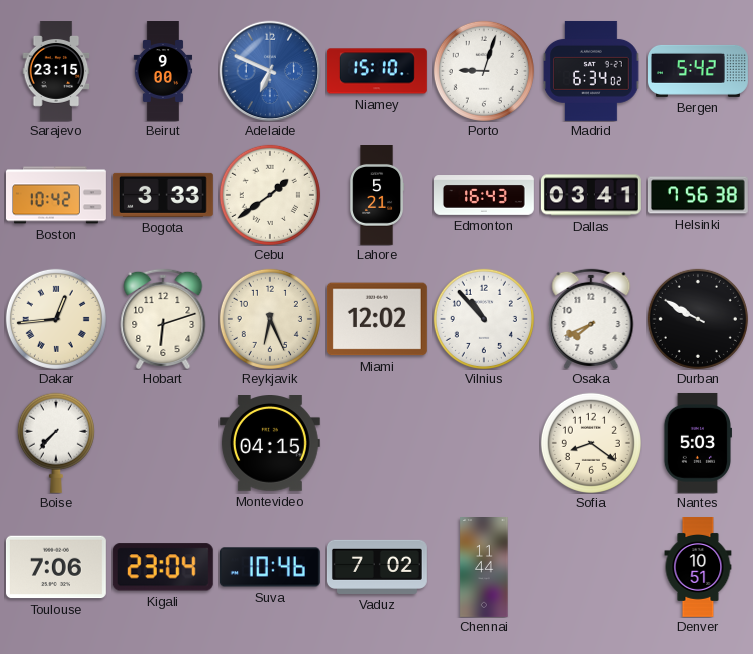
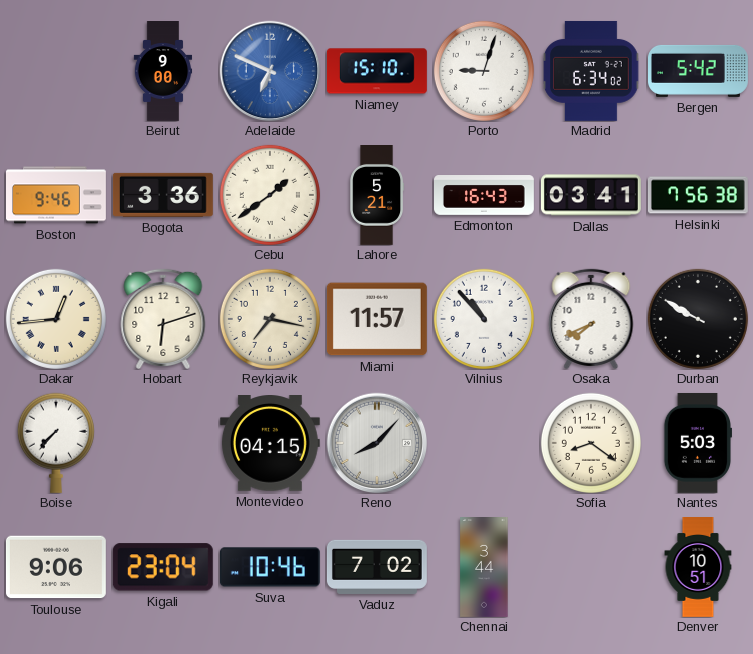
Sarajevo: 23:15 -> none (56, 72)
Boston: 10:42 -> 9:46 (57, 195)
Bogota: 3:33 -> 3:36 (163, 195)
Reykjavik: 6:26 -> 7:17 (270, 319)
Miami: 12:02 -> 11:57 (377, 319)
Reno: none -> 8:07 (377, 443)
Toulouse: 7:06 -> 9:06 (56, 567)
Chennai: 11:44 -> 3:44 (484, 568)
